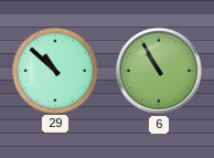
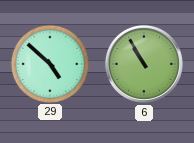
29: 10:52 -> 4:52 (49, 63)
